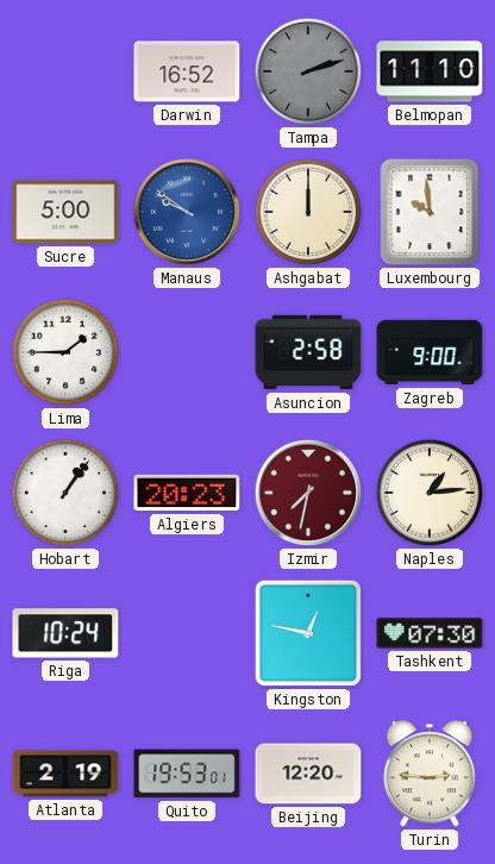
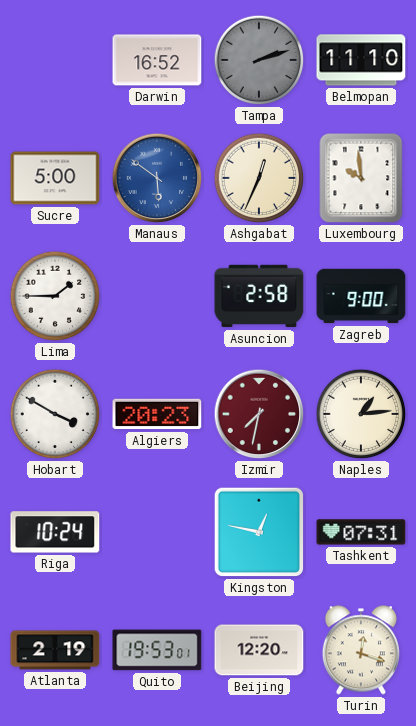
Manaus: 9:51 -> 5:51 (157, 178)
Ashgabat: 12:00 -> 12:34 (259, 178)
Hobart: 1:06 -> 3:50 (55, 414)
Tashkent: 07:30 -> 07:31 (361, 532)
Turin: 2:46 -> 12:18 (361, 650)
